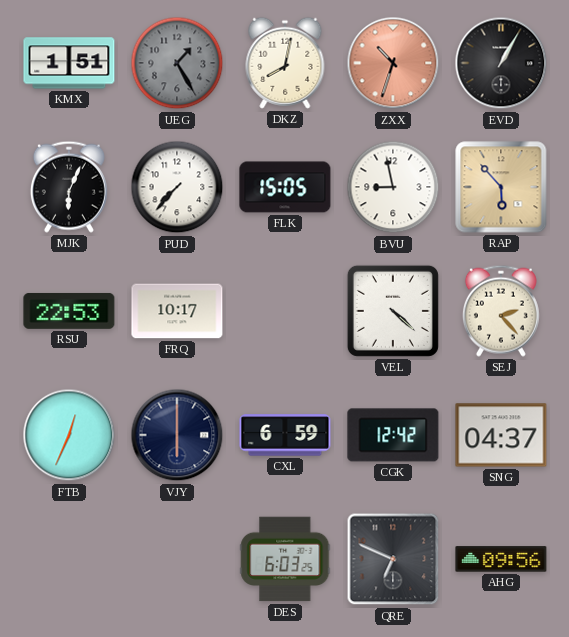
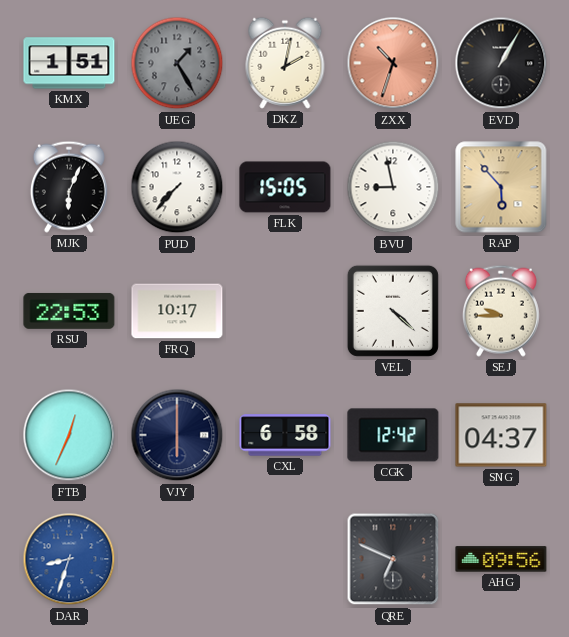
DKZ: 8:02 -> 2:02 (285, 63)
SEJ: 2:23 -> 9:45 (501, 311)
CXL: 6:59 -> 6:58 (285, 435)
DAR: none -> 8:33 (69, 559)
DES: 6:03 -> none (285, 559)
